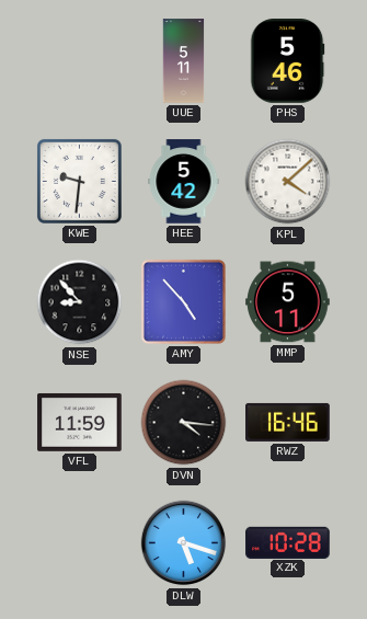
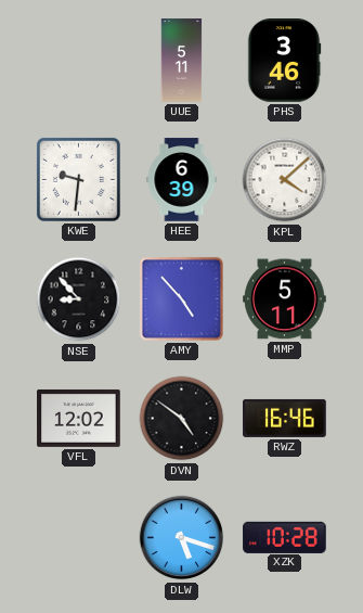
PHS: 5:46 -> 3:46 (284, 61)
HEE: 5:42 -> 6:39 (182, 180)
VFL: 11:59 -> 12:02 (79, 418)
DVN: 4:16 -> 4:51 (182, 419)
